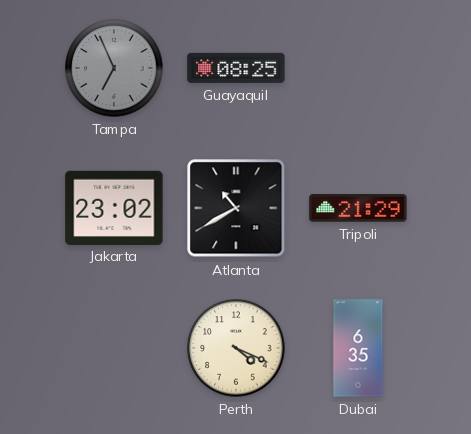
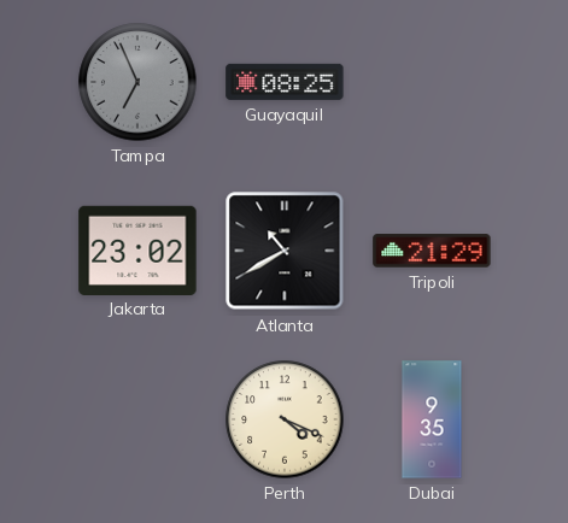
Dubai: 6:35 -> 9:35 (432, 419)
